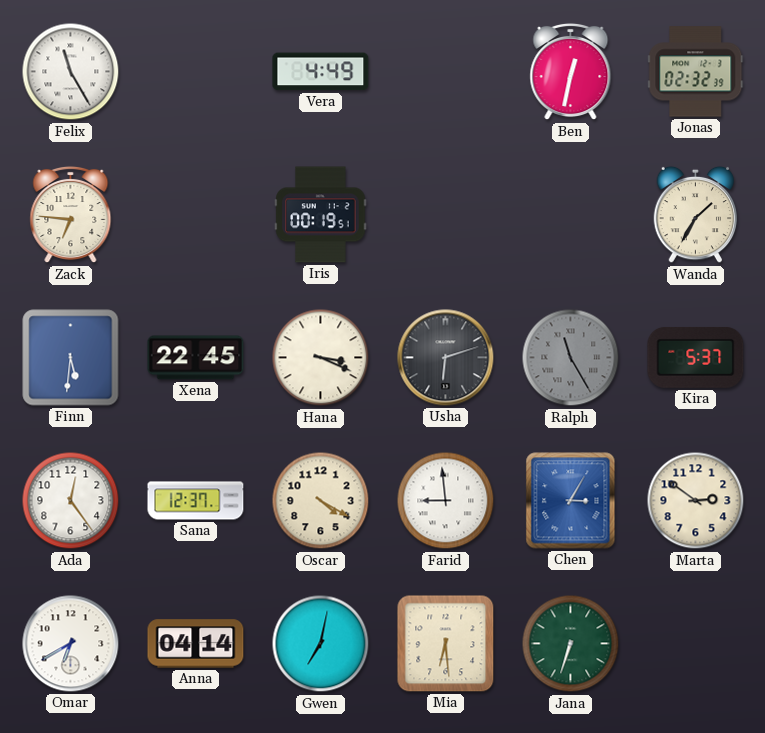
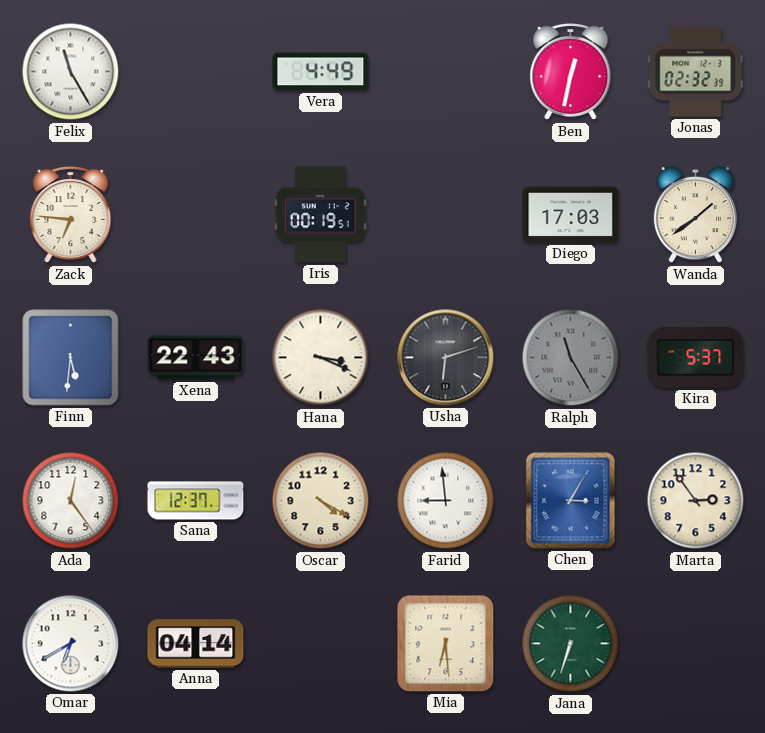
Diego: none -> 17:03 (571, 215)
Wanda: 1:35 -> 1:39 (696, 215)
Xena: 22:45 -> 22:43 (196, 358)
Marta: 2:51 -> 2:54 (696, 501)
Gwen: 7:02 -> none (321, 644)
